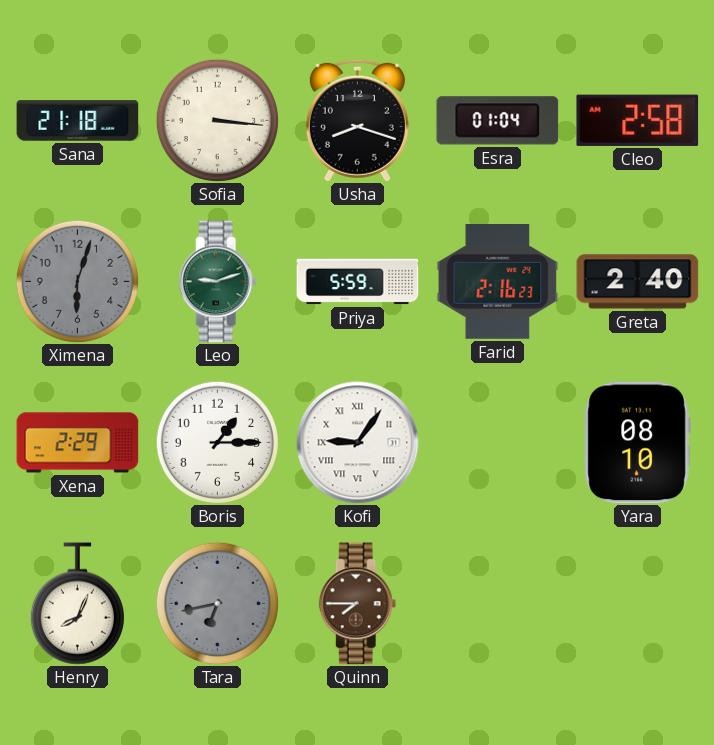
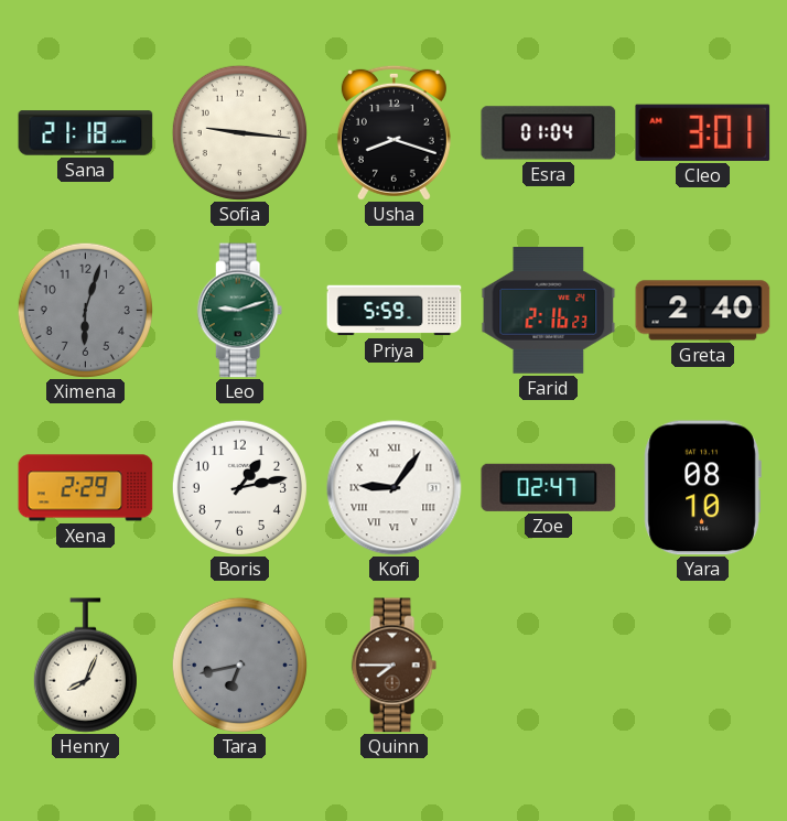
Sofia: 3:16 -> 9:16 (239, 132)
Cleo: 2:58 -> 3:01 (703, 132)
Boris: 1:15 -> 1:13 (239, 487)
Zoe: none -> 02:47 (549, 487)
